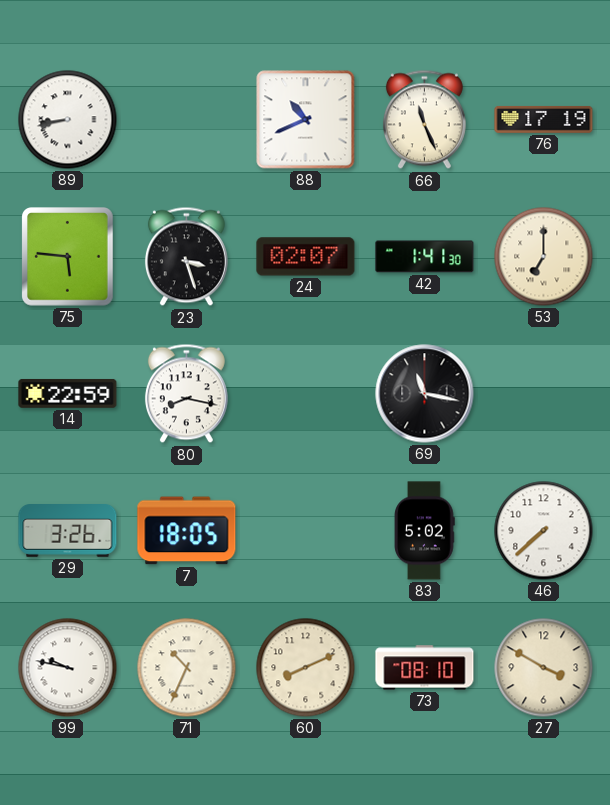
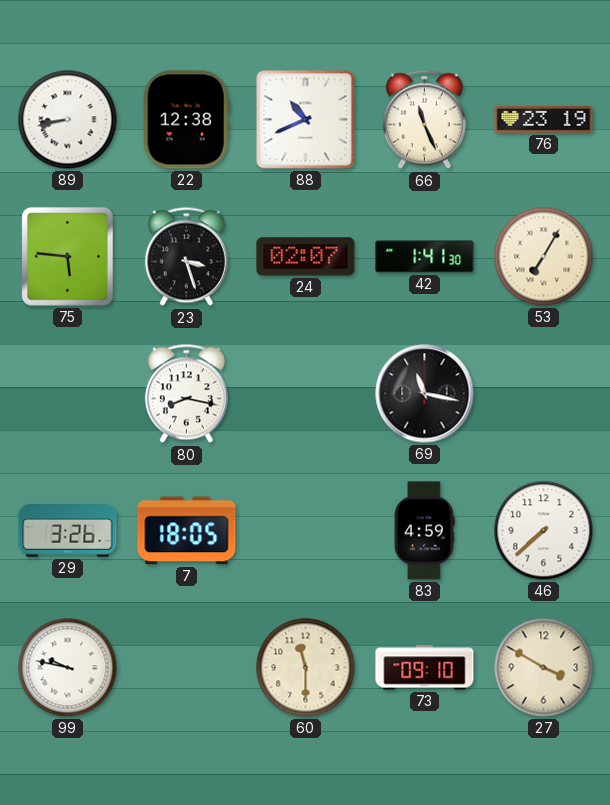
22: none -> 12:38 (186, 120)
76: 17:19 -> 23:19 (544, 119)
53: 7:00 -> 7:05 (544, 257)
14: 22:59 -> none (68, 394)
83: 5:02 -> 4:59 (424, 531)
71: 10:34 -> none (187, 668)
60: 8:11 -> 11:30 (306, 668)
73: 08:10 -> 09:10 (425, 668)
